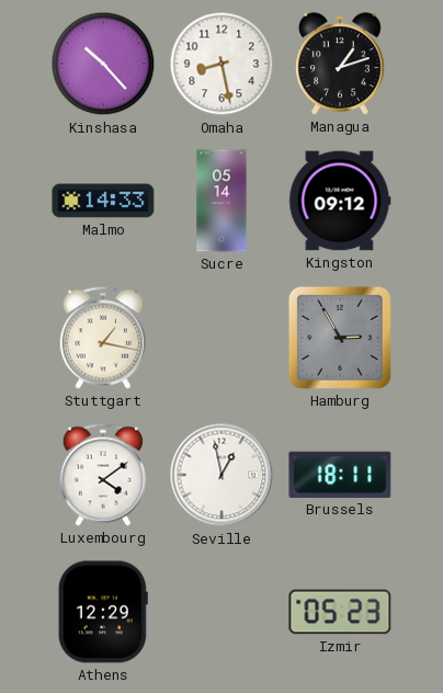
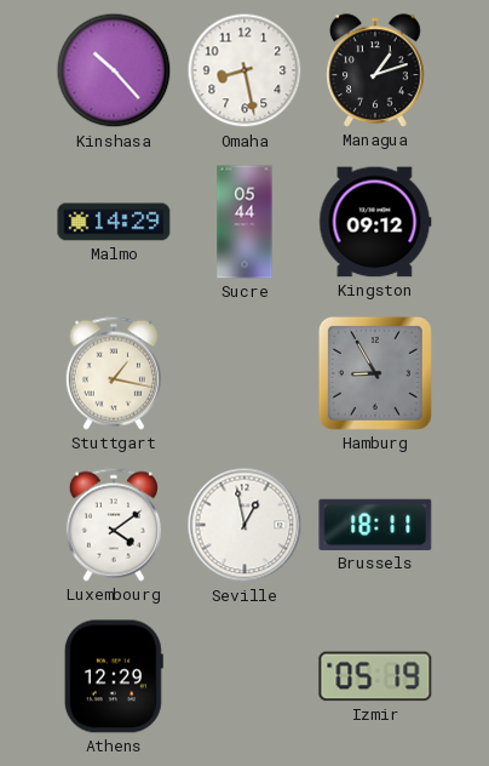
Malmo: 14:33 -> 14:29 (114, 222)
Sucre: 05:14 -> 05:44 (244, 222)
Hamburg: 2:55 -> 8:55 (375, 373)
Izmir: 05:23 -> 05:19 (375, 676)
